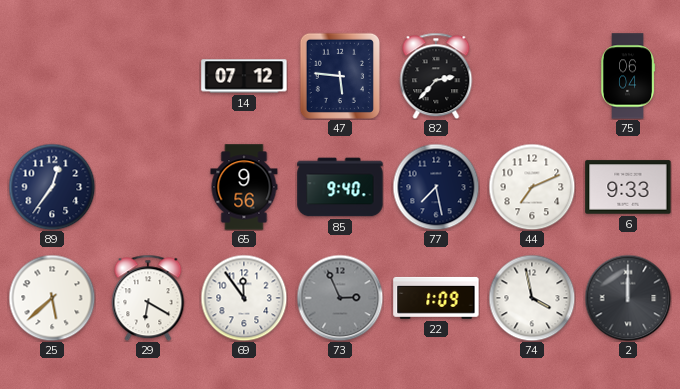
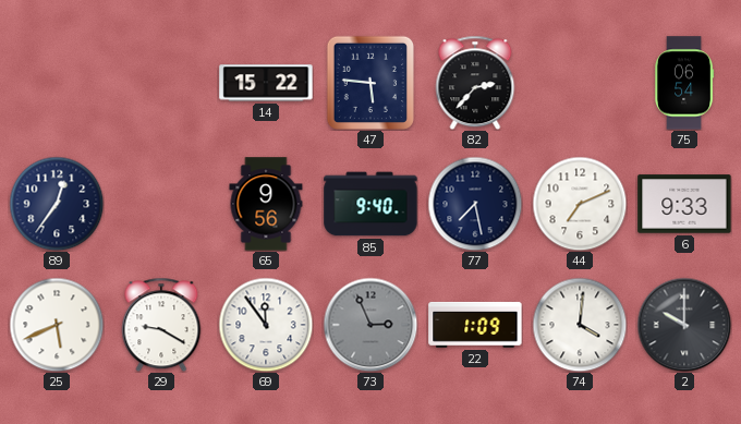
14: 07:12 -> 15:22 (266, 83)
75: 06:04 -> 06:54 (685, 83)
25: 5:38 -> 5:41 (57, 325)
29: 6:20 -> 9:20 (161, 325)
74: 3:58 -> 4:01 (580, 325)
2: 12:00 -> 10:00 (684, 325)
